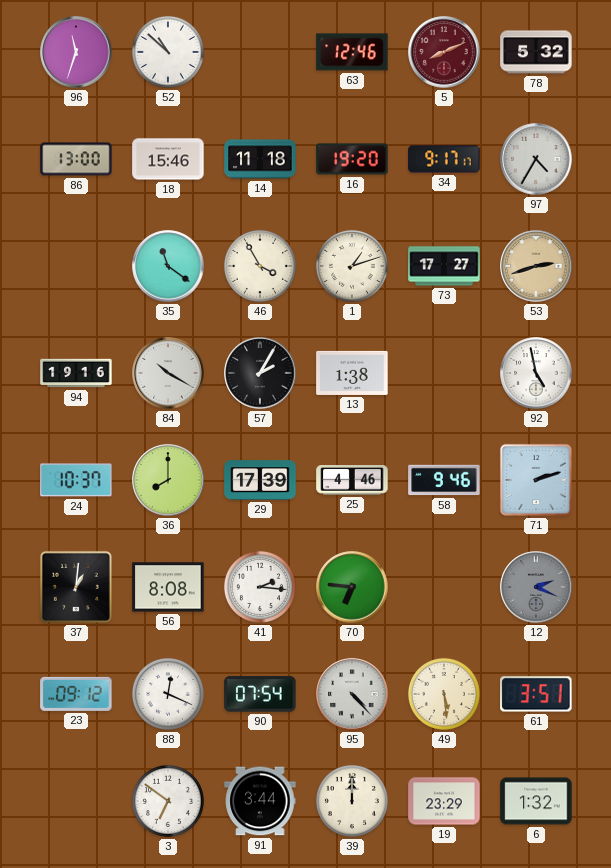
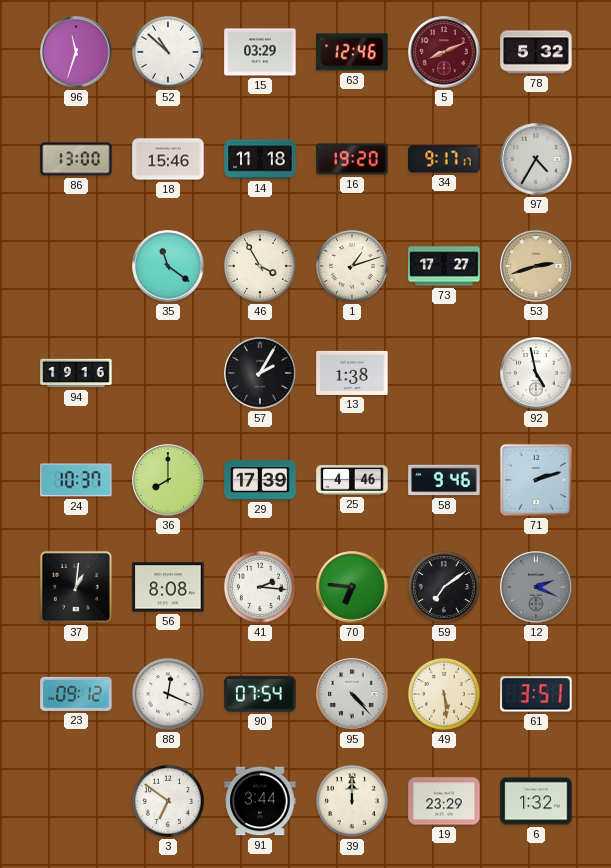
15: none -> 03:29 (260, 52)
84: 10:20 -> none (168, 373)
59: none -> 7:09 (444, 587)
